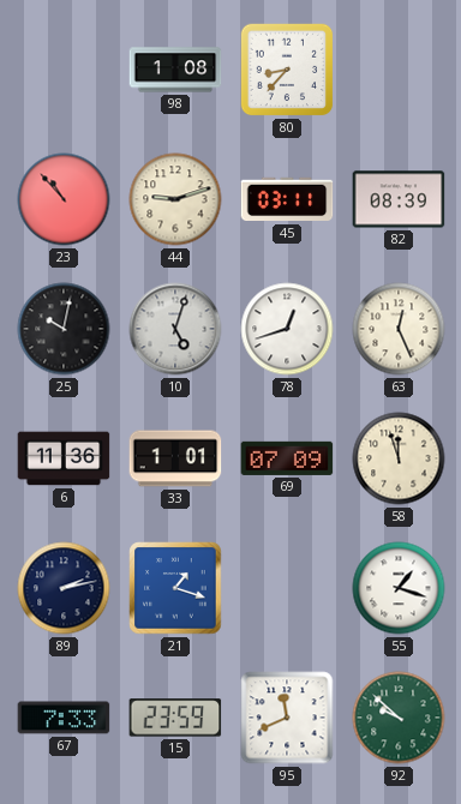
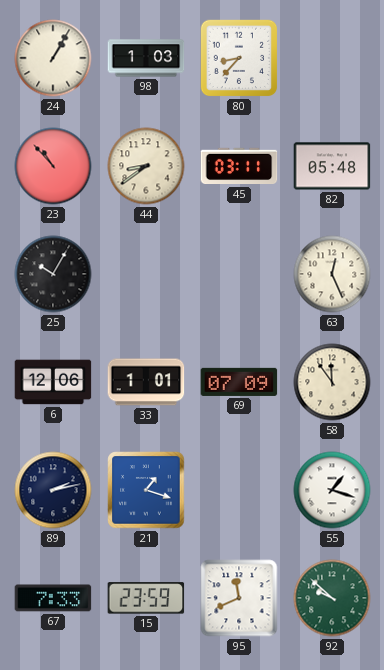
24: none -> 1:05 (53, 58)
98: 1:08 -> 1:03 (146, 58)
44: 9:12 -> 8:39 (146, 166)
82: 08:39 -> 05:48 (332, 166)
25: 10:02 -> 10:05 (53, 274)
10: 5:03 -> none (175, 329)
78: 12:42 -> none (287, 329)
6: 11:36 -> 12:06 (53, 382)
58: 11:57 -> 11:54 (332, 382)
